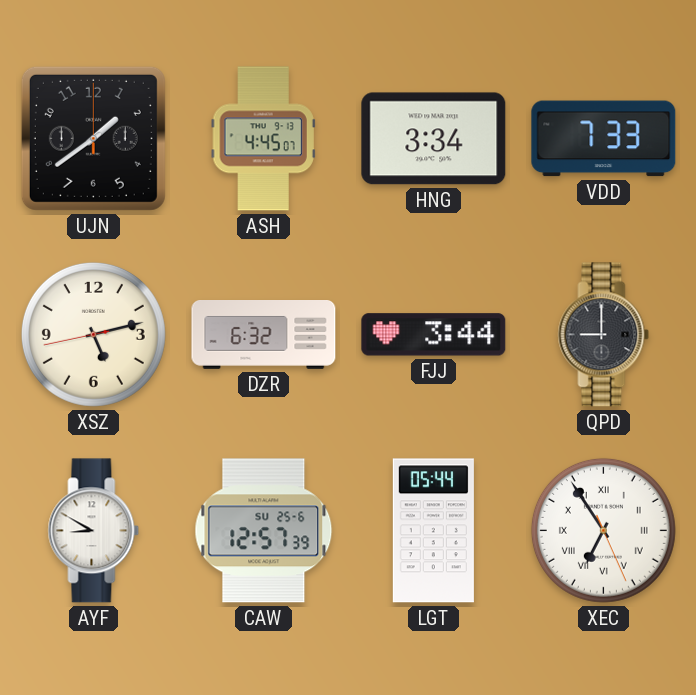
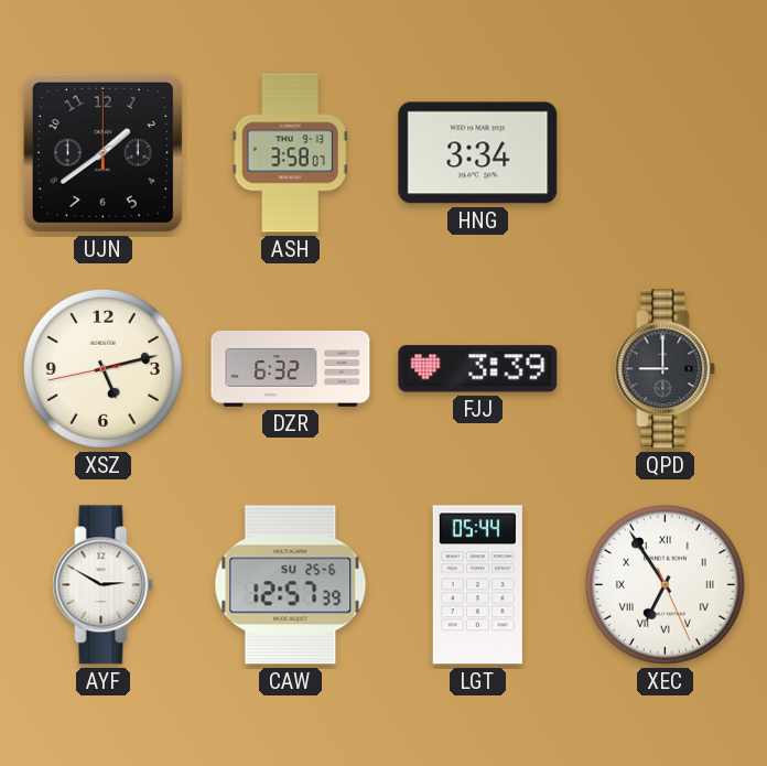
ASH: 4:45 -> 3:58 (290, 153)
VDD: 7:33 -> none (604, 139)
FJJ: 3:44 -> 3:39 (478, 369)
AYF: 8:50 -> 2:50 (104, 585)
